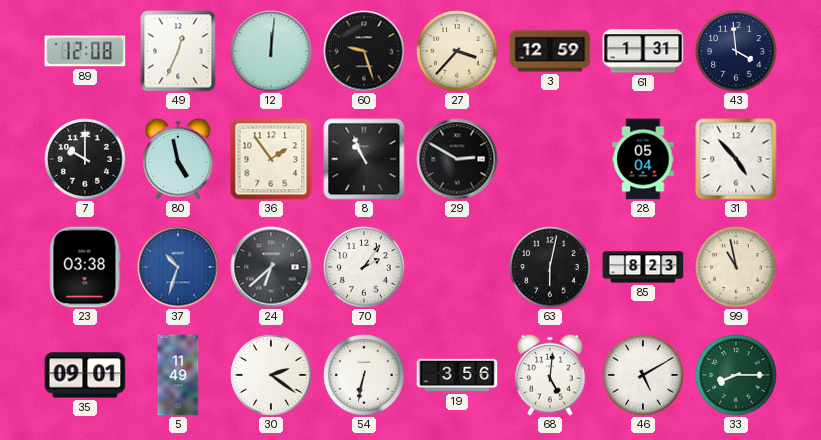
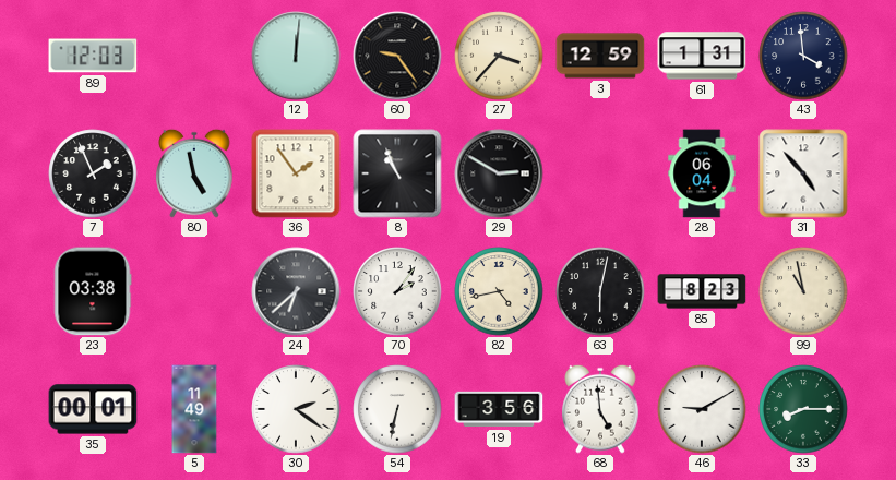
89: 12:08 -> 12:03 (93, 56)
49: 12:34 -> none (178, 51)
60: 9:27 -> 9:24 (397, 56)
7: 10:00 -> 1:56 (93, 173)
28: 05:04 -> 06:04 (702, 173)
37: 10:33 -> none (178, 267)
82: none -> 4:43 (499, 291)
35: 09:01 -> 00:01 (93, 409)
68: 5:01 -> 4:59 (600, 409)
46: 5:10 -> 9:10 (702, 409)
